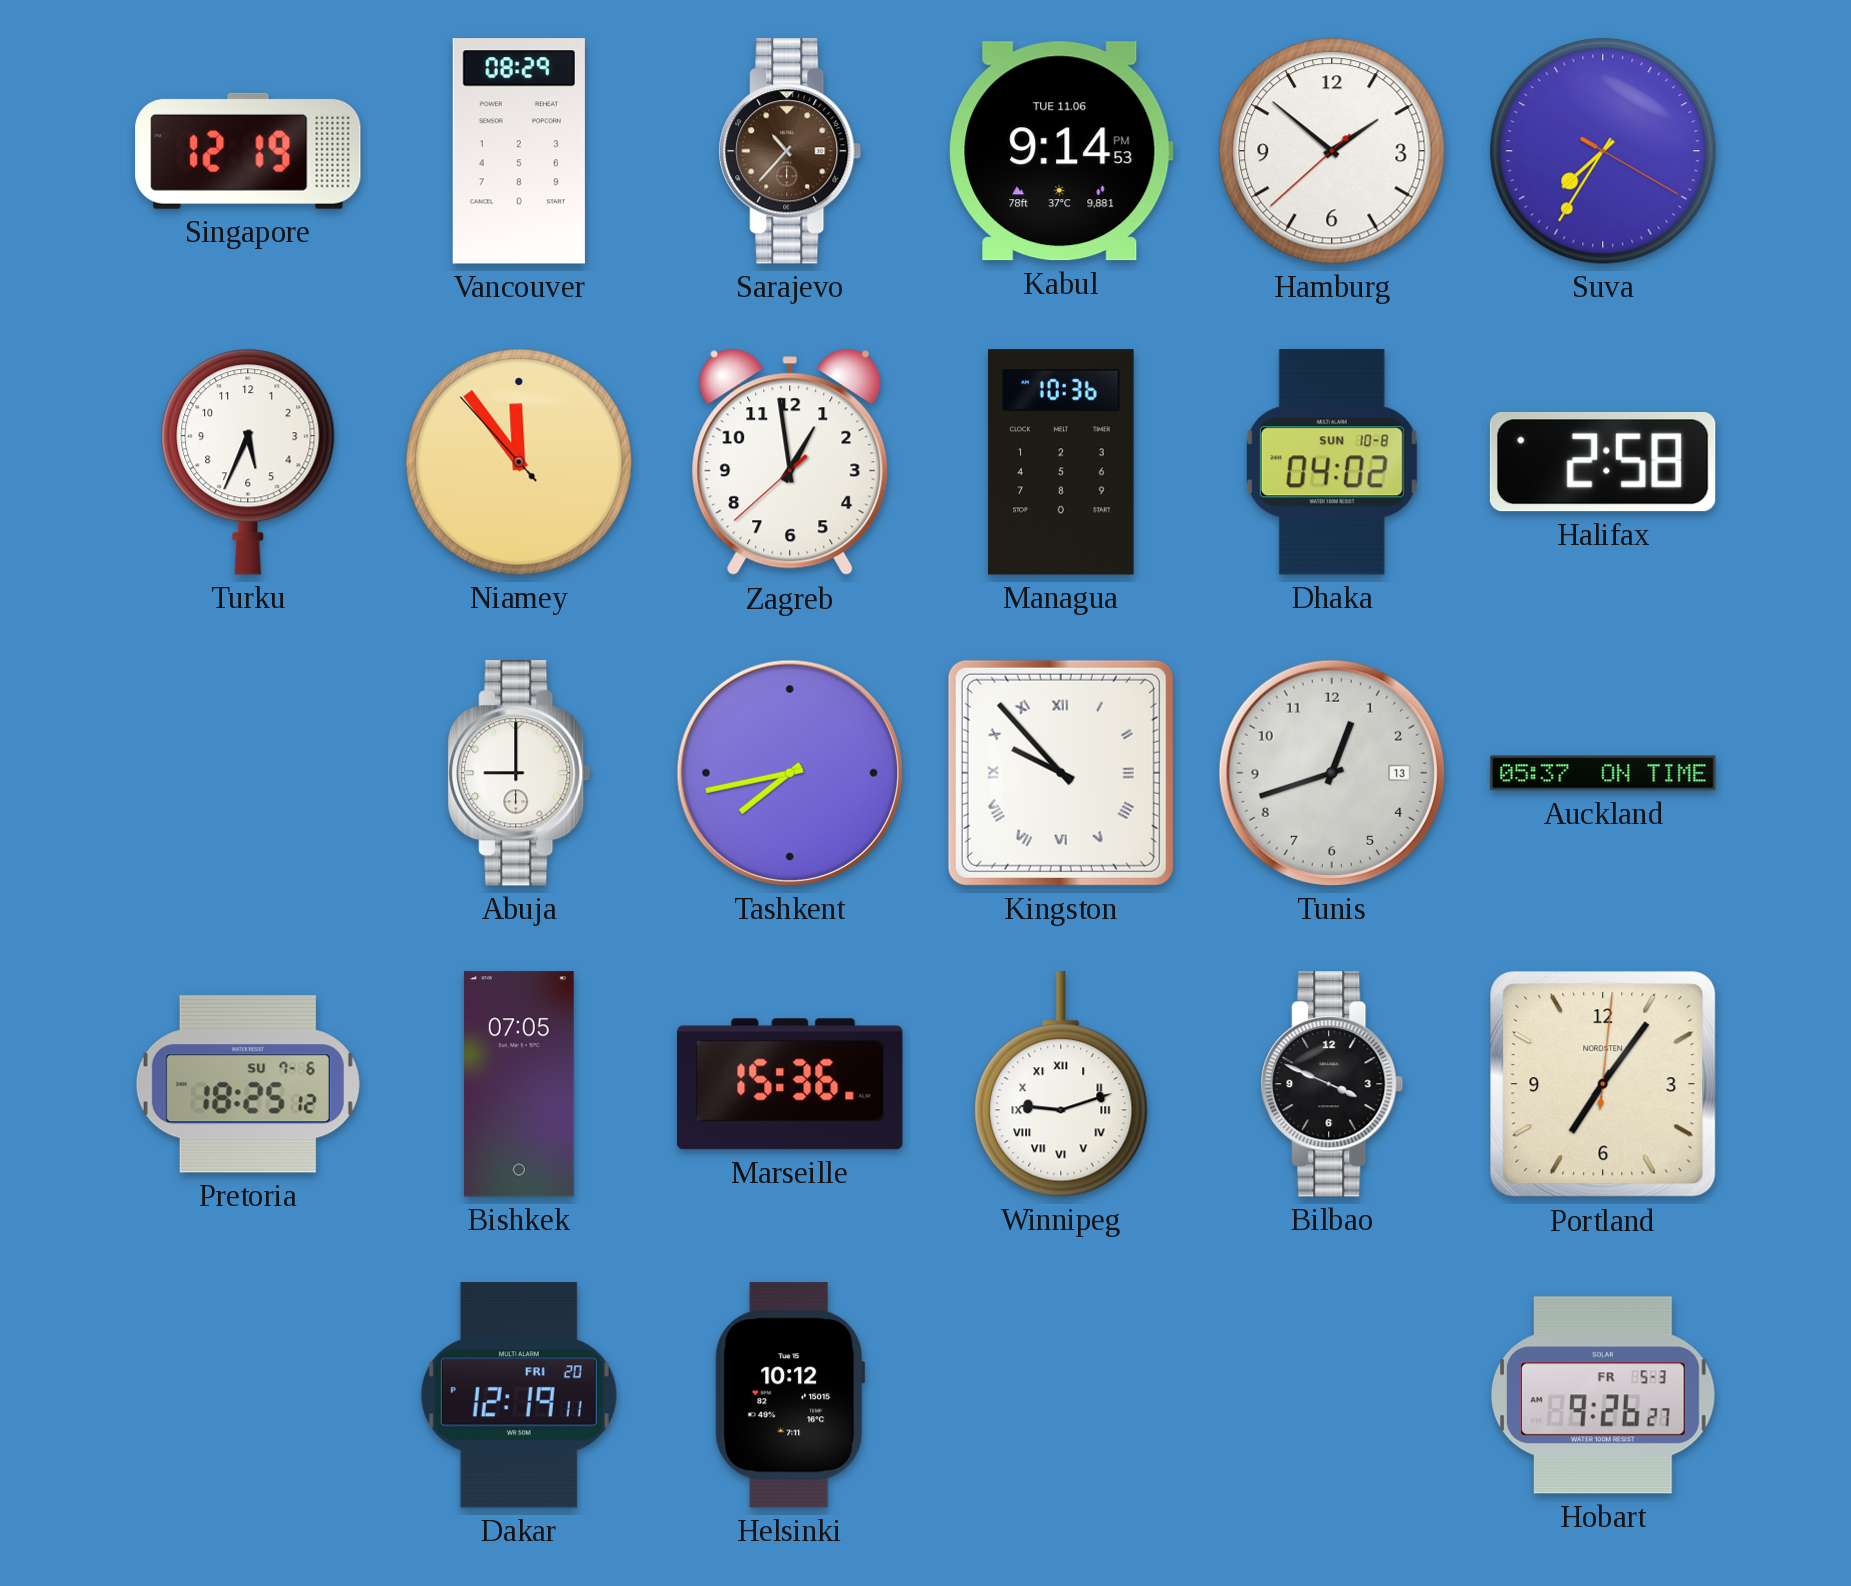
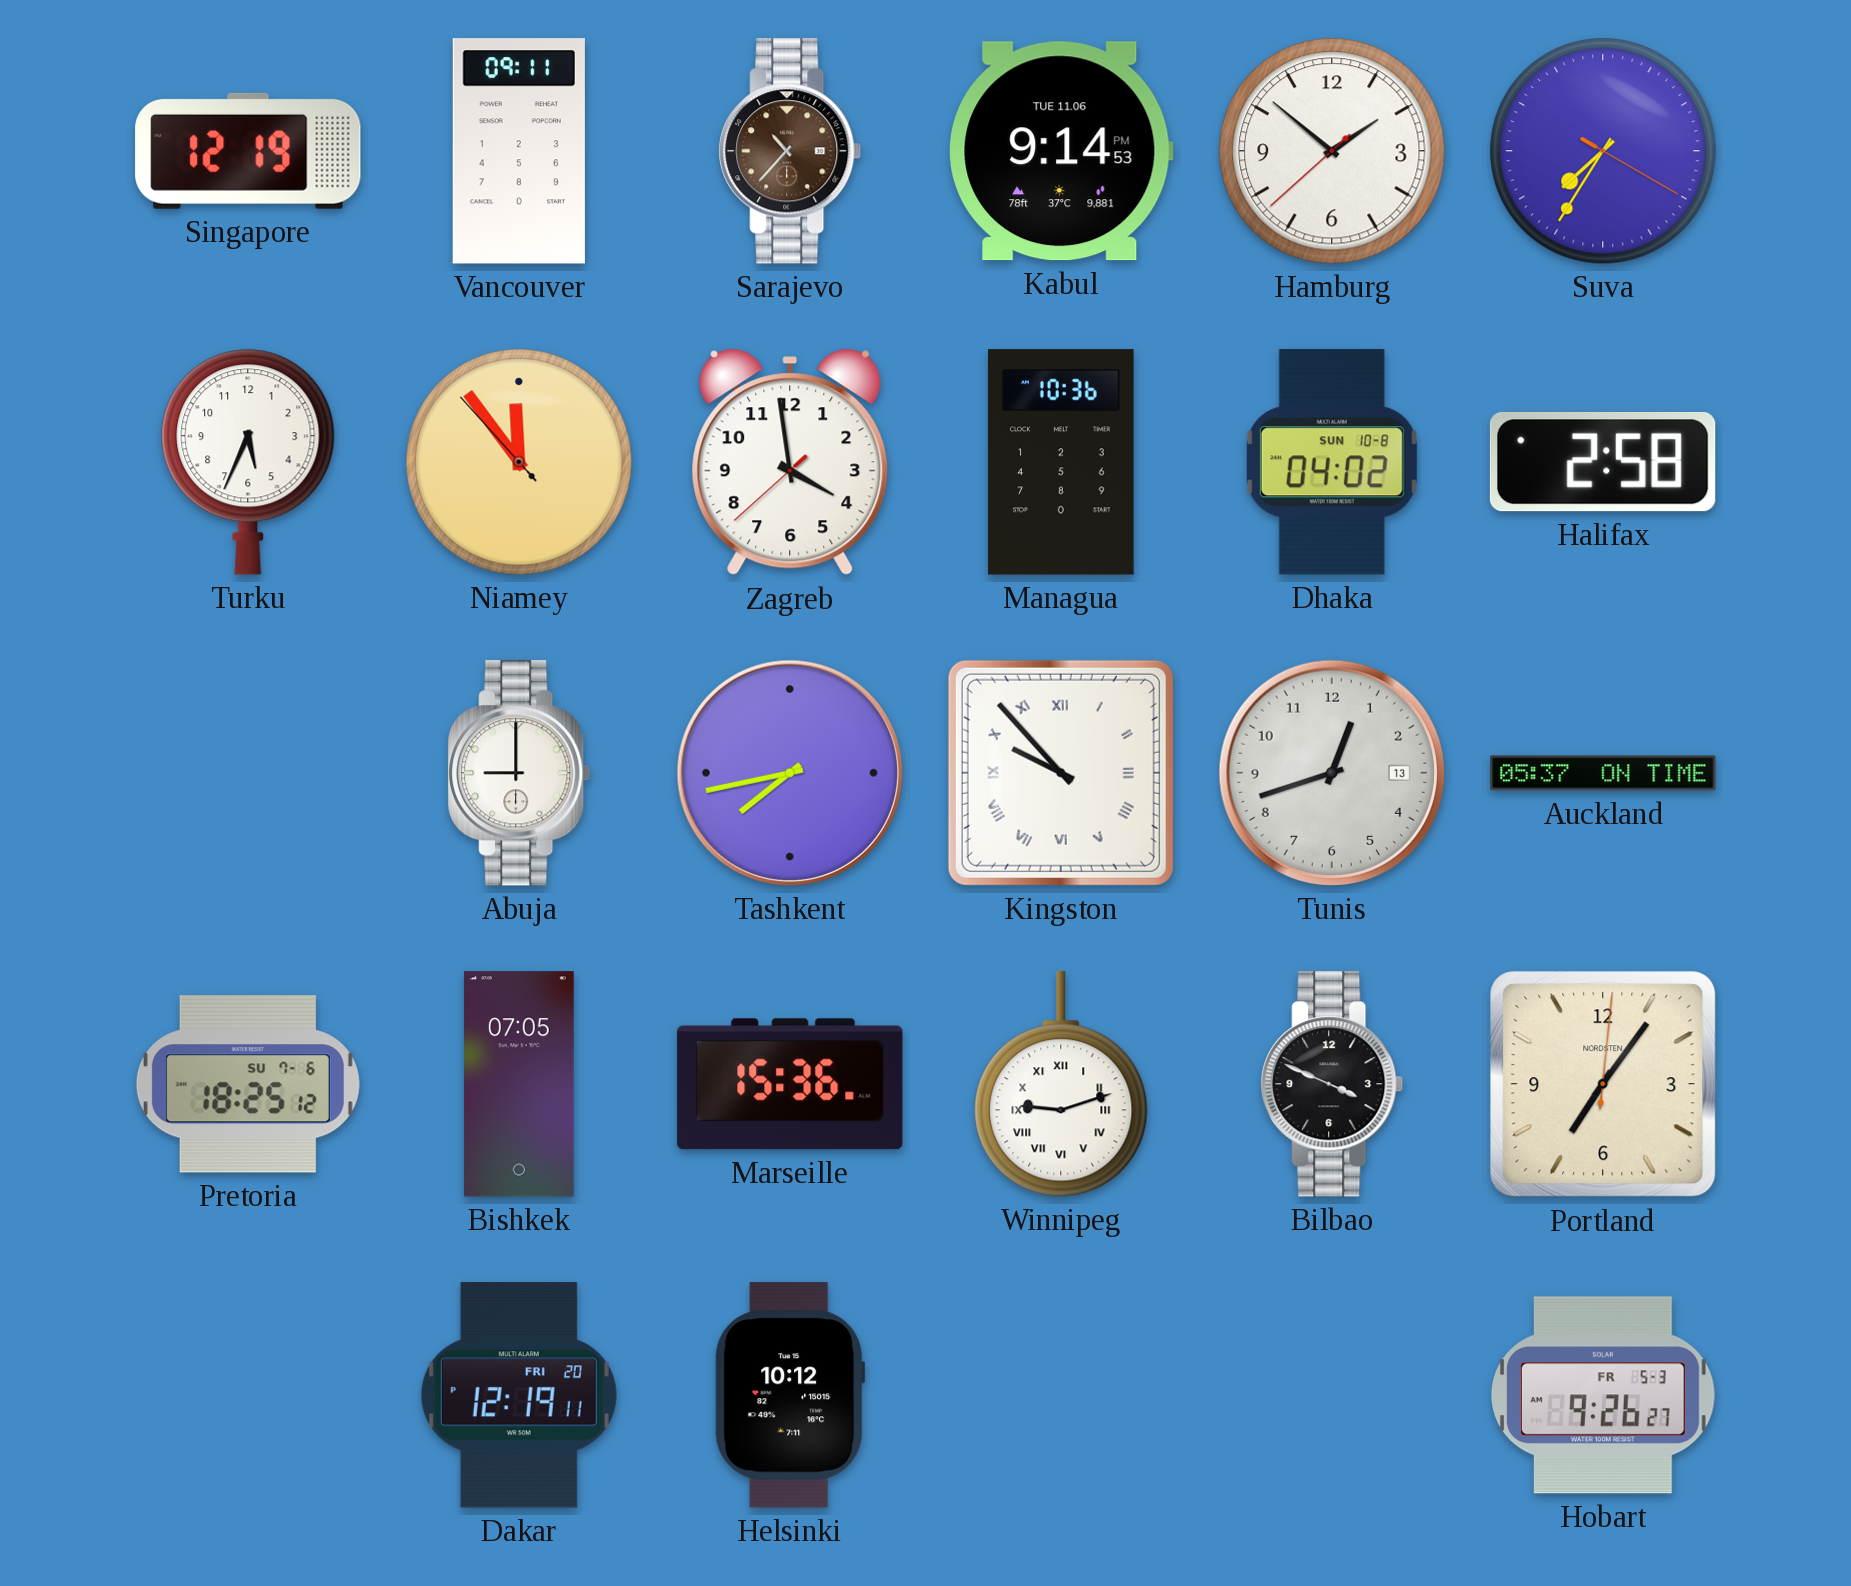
Vancouver: 08:29 -> 09:11 (519, 151)
Zagreb: 12:58 -> 3:58 (790, 462)
